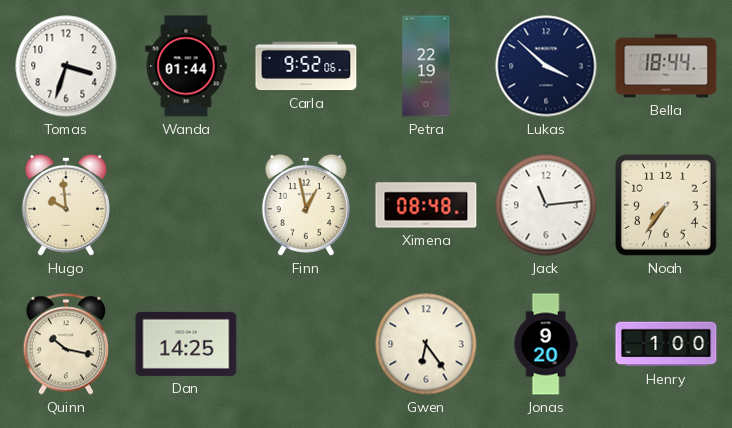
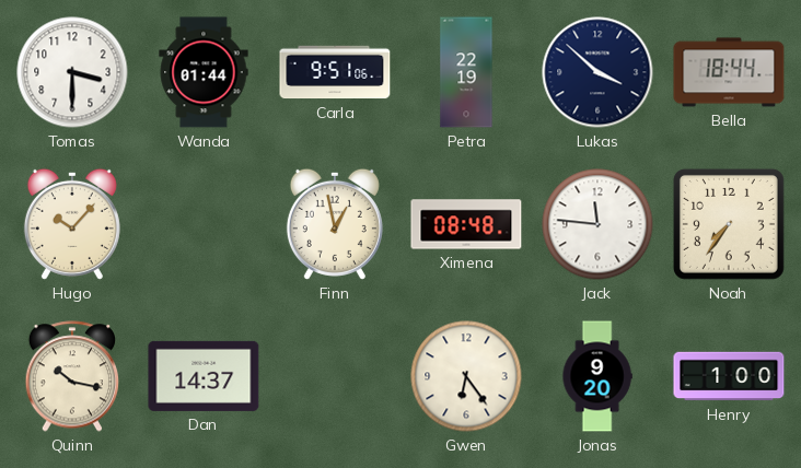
Tomas: 3:33 -> 3:30 (72, 72)
Carla: 9:52 -> 9:51 (335, 72)
Hugo: 9:59 -> 10:07 (72, 224)
Jack: 11:14 -> 11:46 (597, 224)
Dan: 14:25 -> 14:37 (204, 376)
